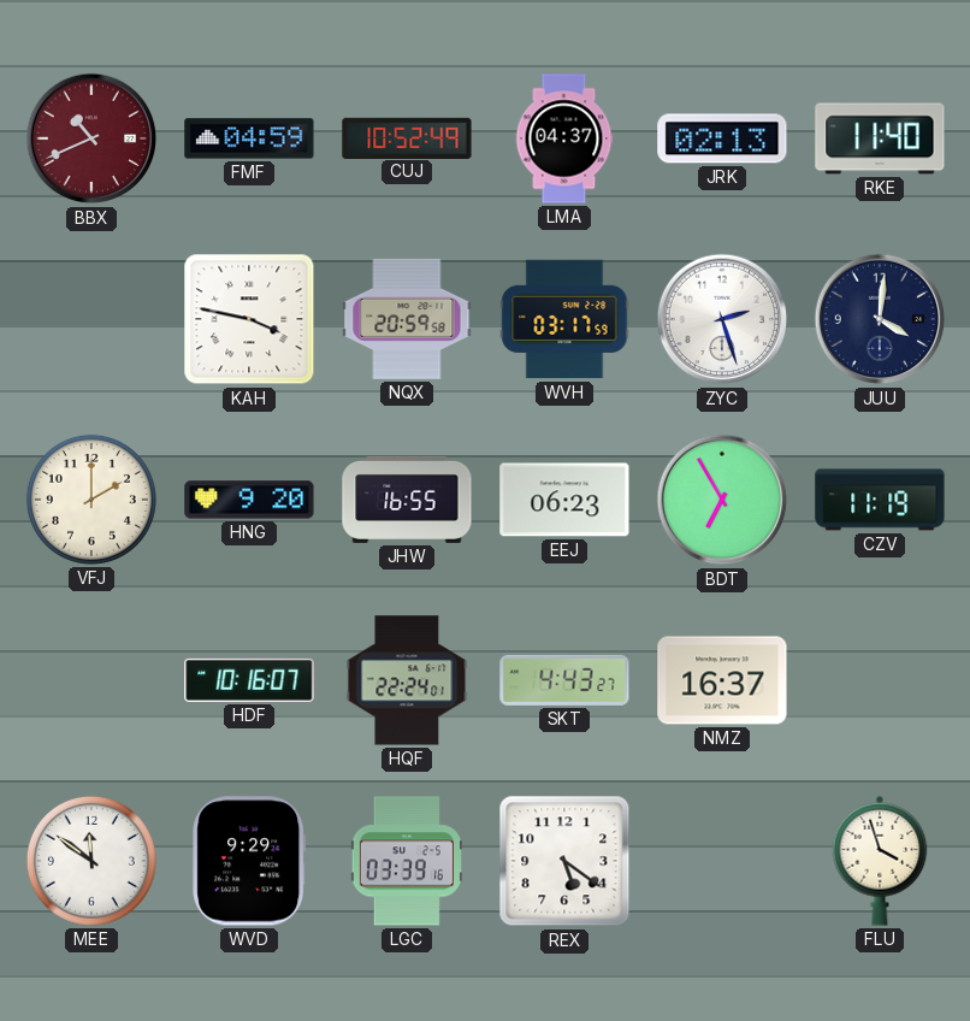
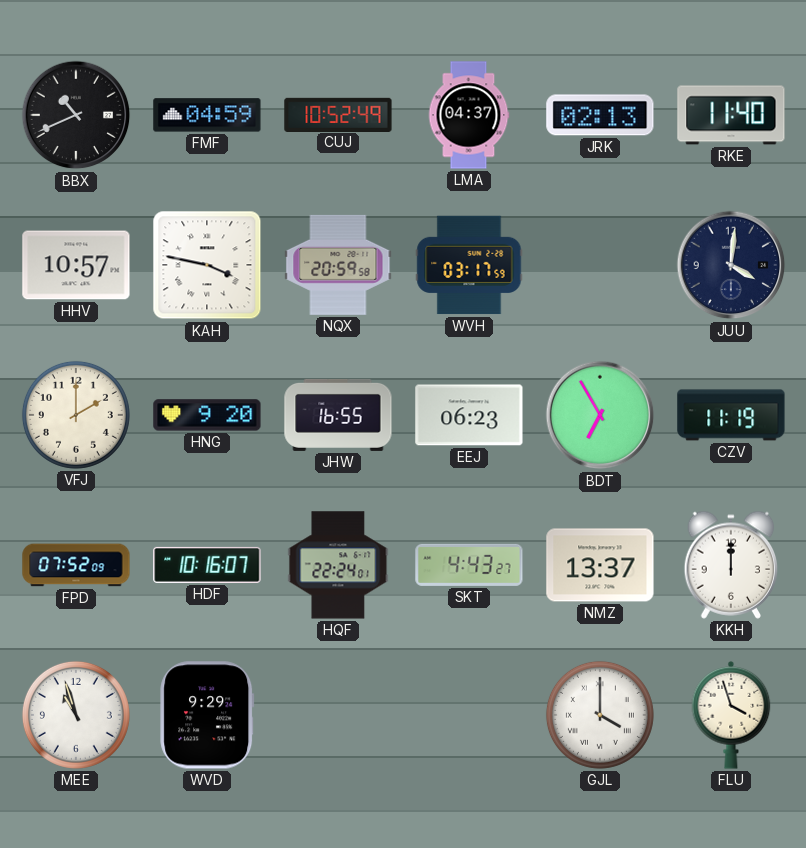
BBX dial: burgundy -> black (76, 115)
HHV: none -> 10:57 (76, 265)
ZYC: 2:27 -> none (722, 319)
FPD: none -> 07:52 (76, 565)
NMZ: 16:37 -> 13:37 (600, 565)
KKH: none -> 12:00 (731, 565)
MEE: 11:51 -> 10:57 (76, 715)
LGC: 03:39 -> none (407, 861)
REX: 5:21 -> none (564, 861)
GJL: none -> 4:00 (600, 715)
